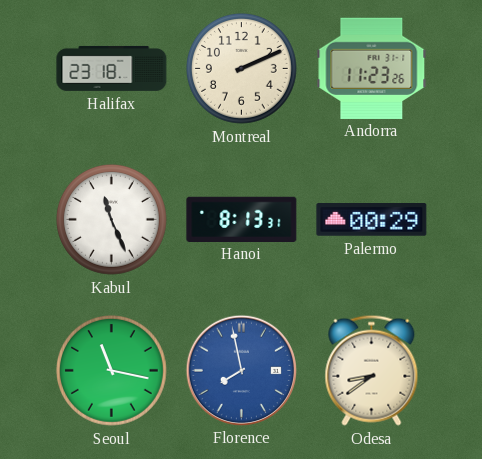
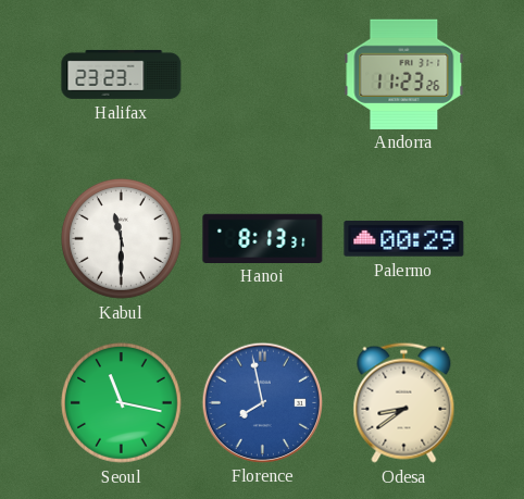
Halifax: 23:18 -> 23:23 (122, 74)
Montreal: 2:11 -> none (241, 68)
Kabul: 11:26 -> 11:30 (121, 238)
